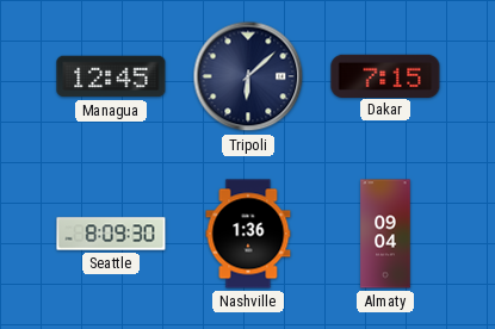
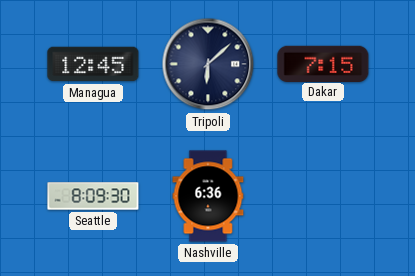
Nashville: 1:36 -> 6:36 (208, 196)
Almaty: 09:04 -> none (385, 234)
